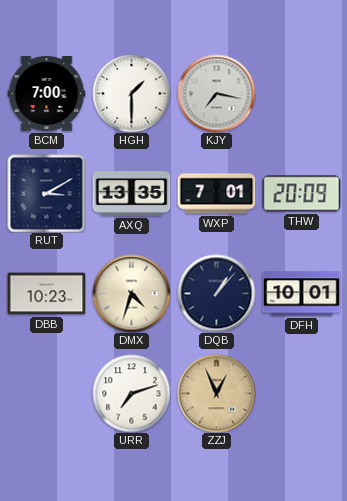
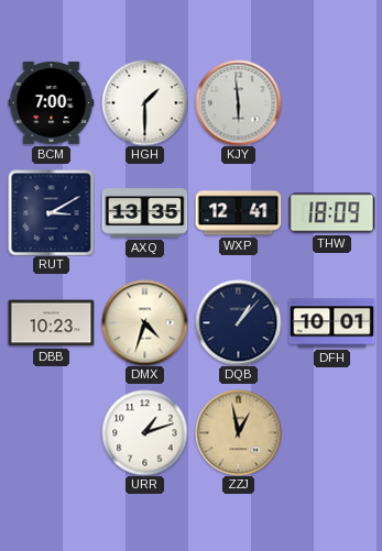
KJY: 7:17 -> 5:59 (238, 102)
WXP: 7:01 -> 12:41 (238, 213)
THW: 20:09 -> 18:09 (331, 213)
URR: 7:12 -> 1:12 (144, 432)
ZZJ: 12:56 -> 12:58 (238, 432)
